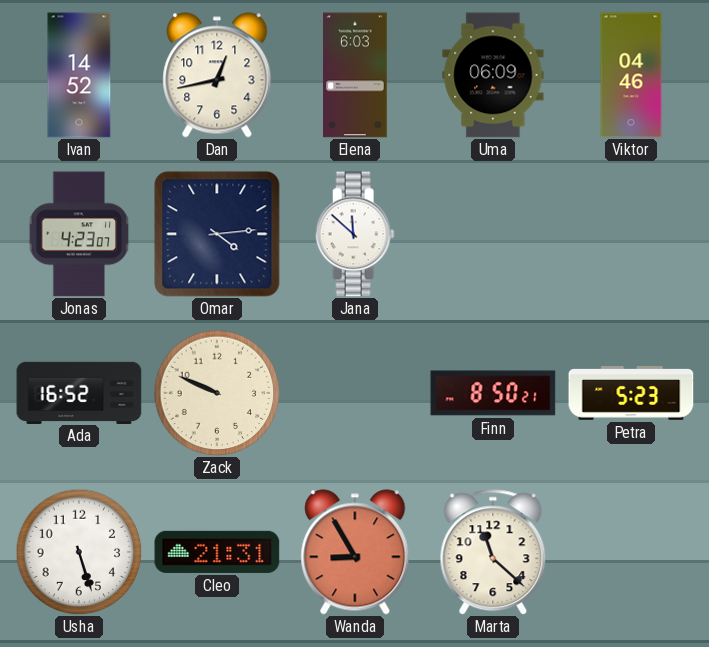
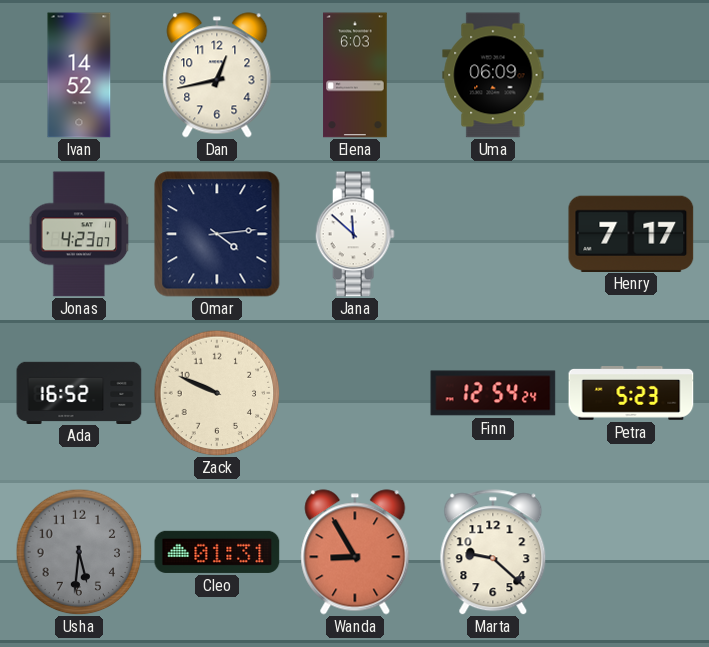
Viktor: 04:46 -> none (631, 75)
Henry: none -> 7:17 (631, 233)
Finn: 8:50 -> 12:54 (493, 393)
Usha: 5:27 -> 5:31 (79, 552)
Usha dial: white -> grey (79, 552)
Cleo: 21:31 -> 01:31 (217, 552)
Marta: 11:22 -> 9:22 (493, 552)
